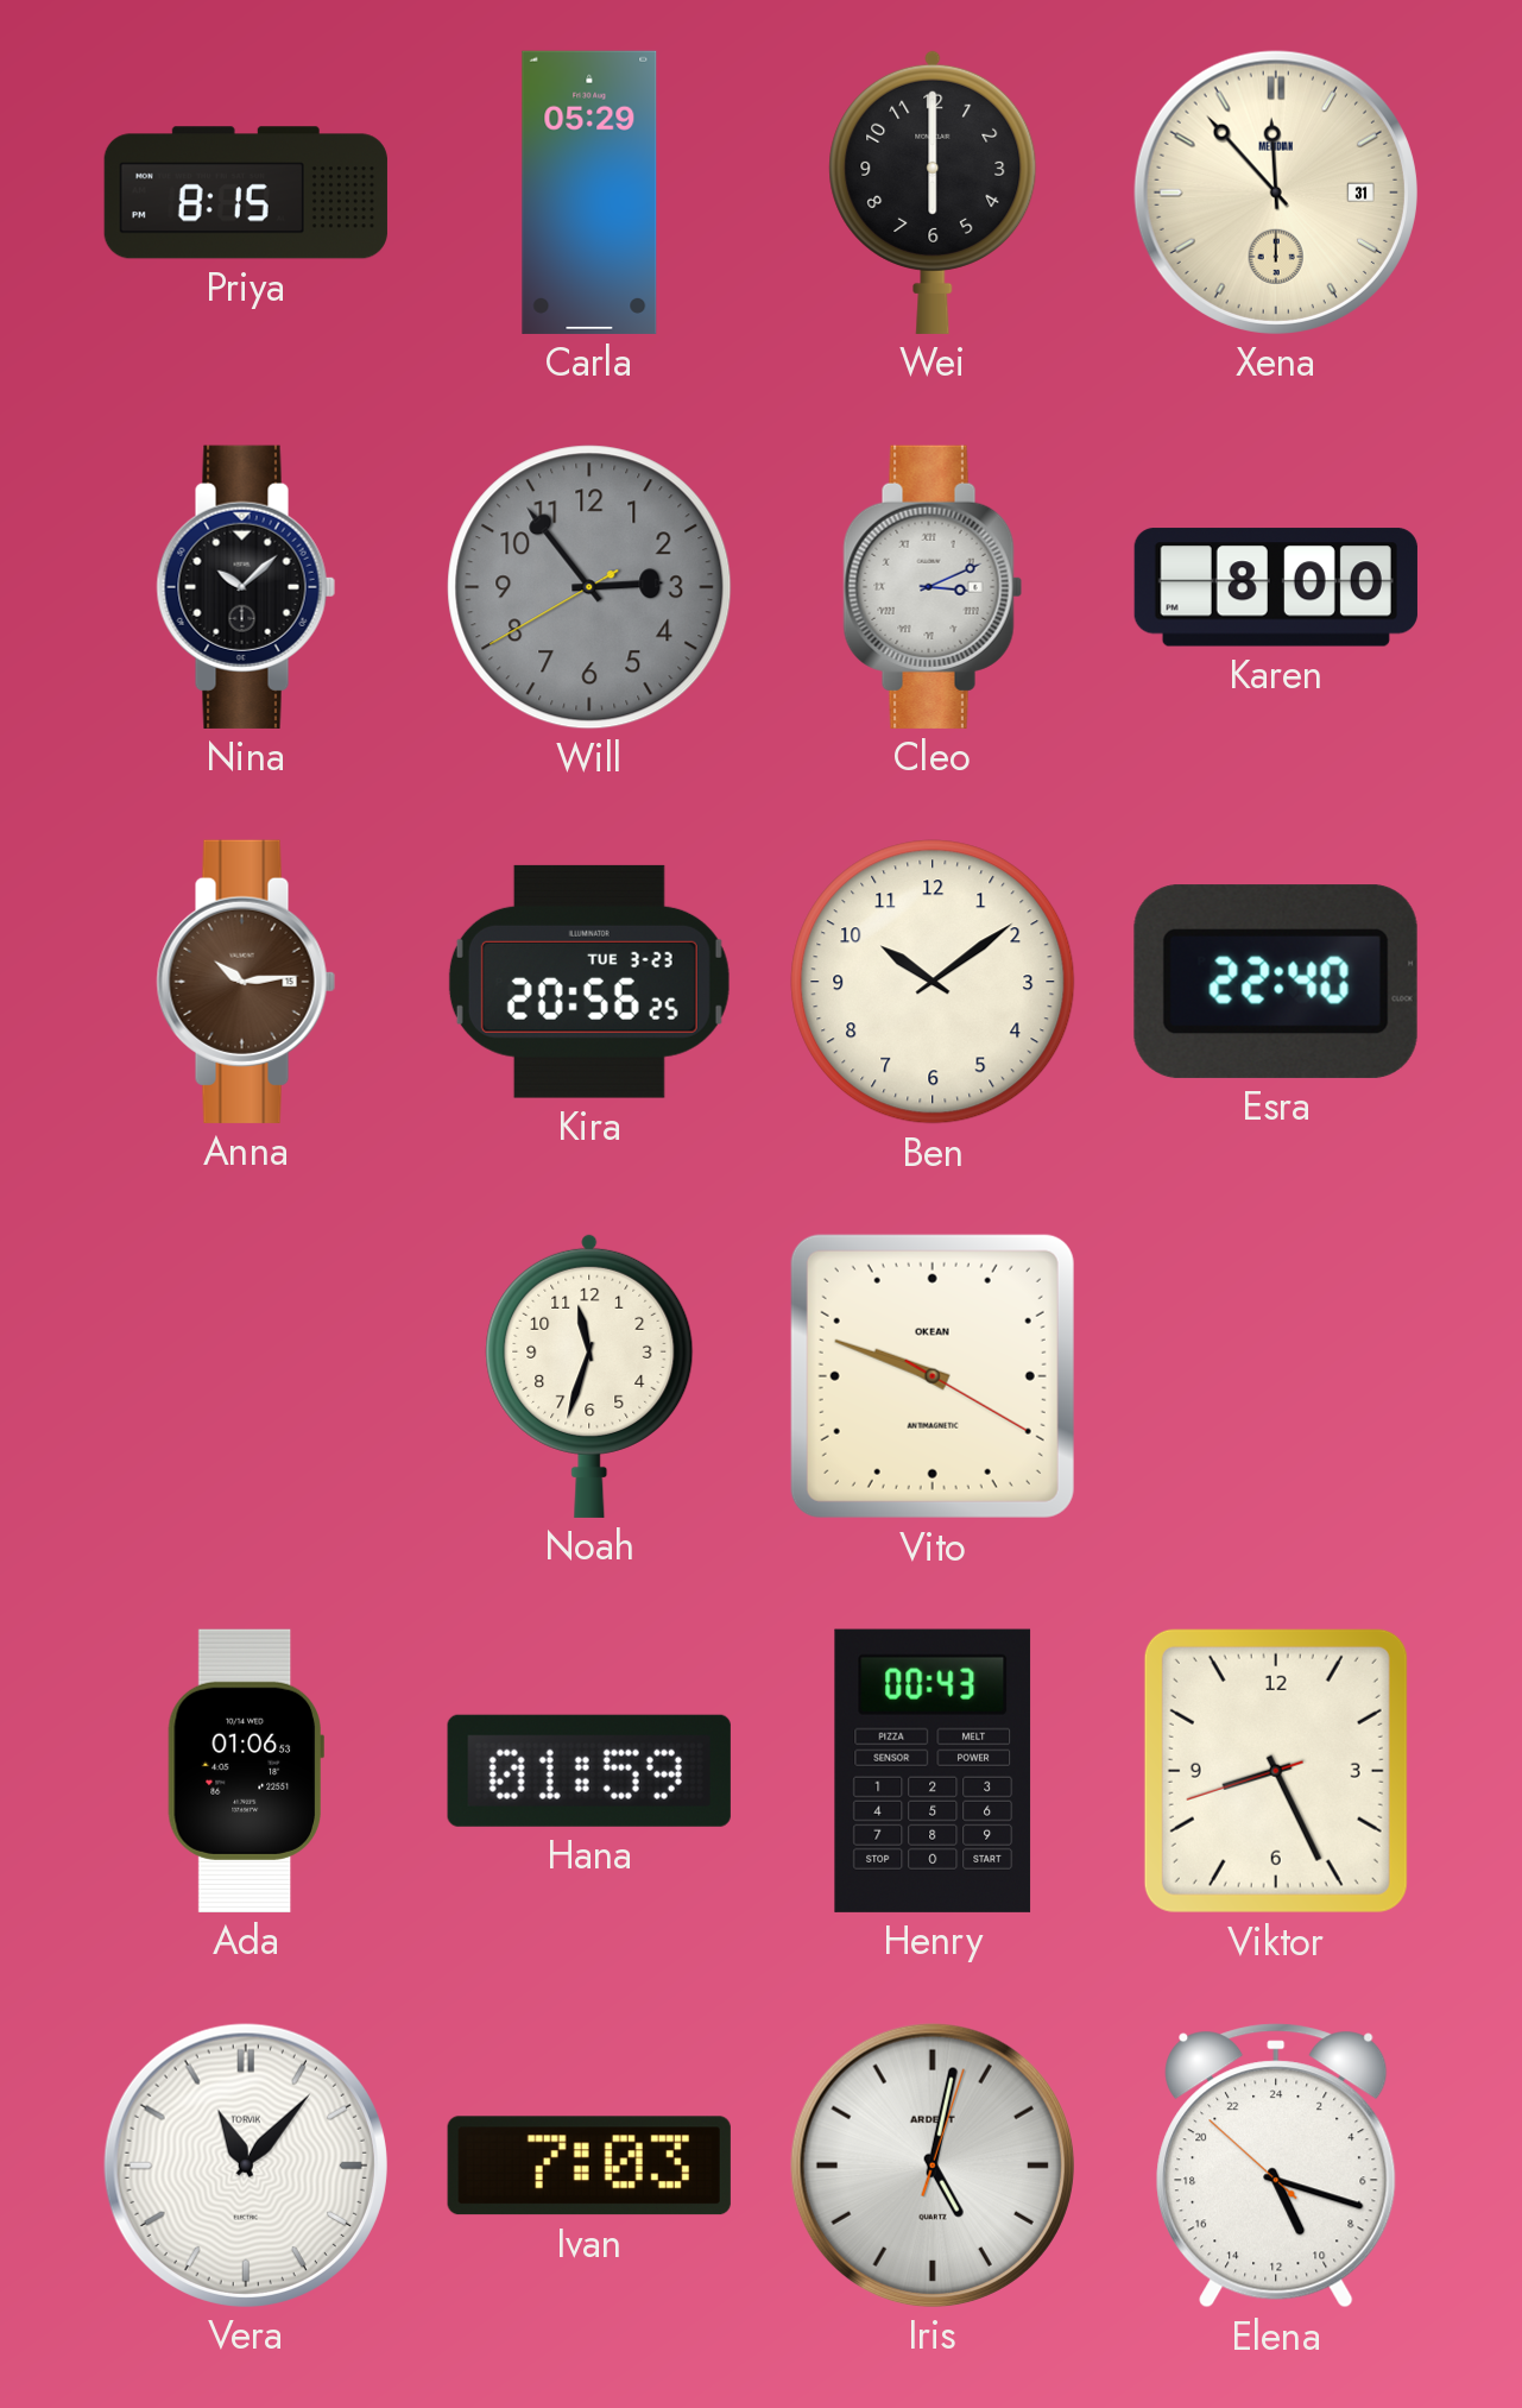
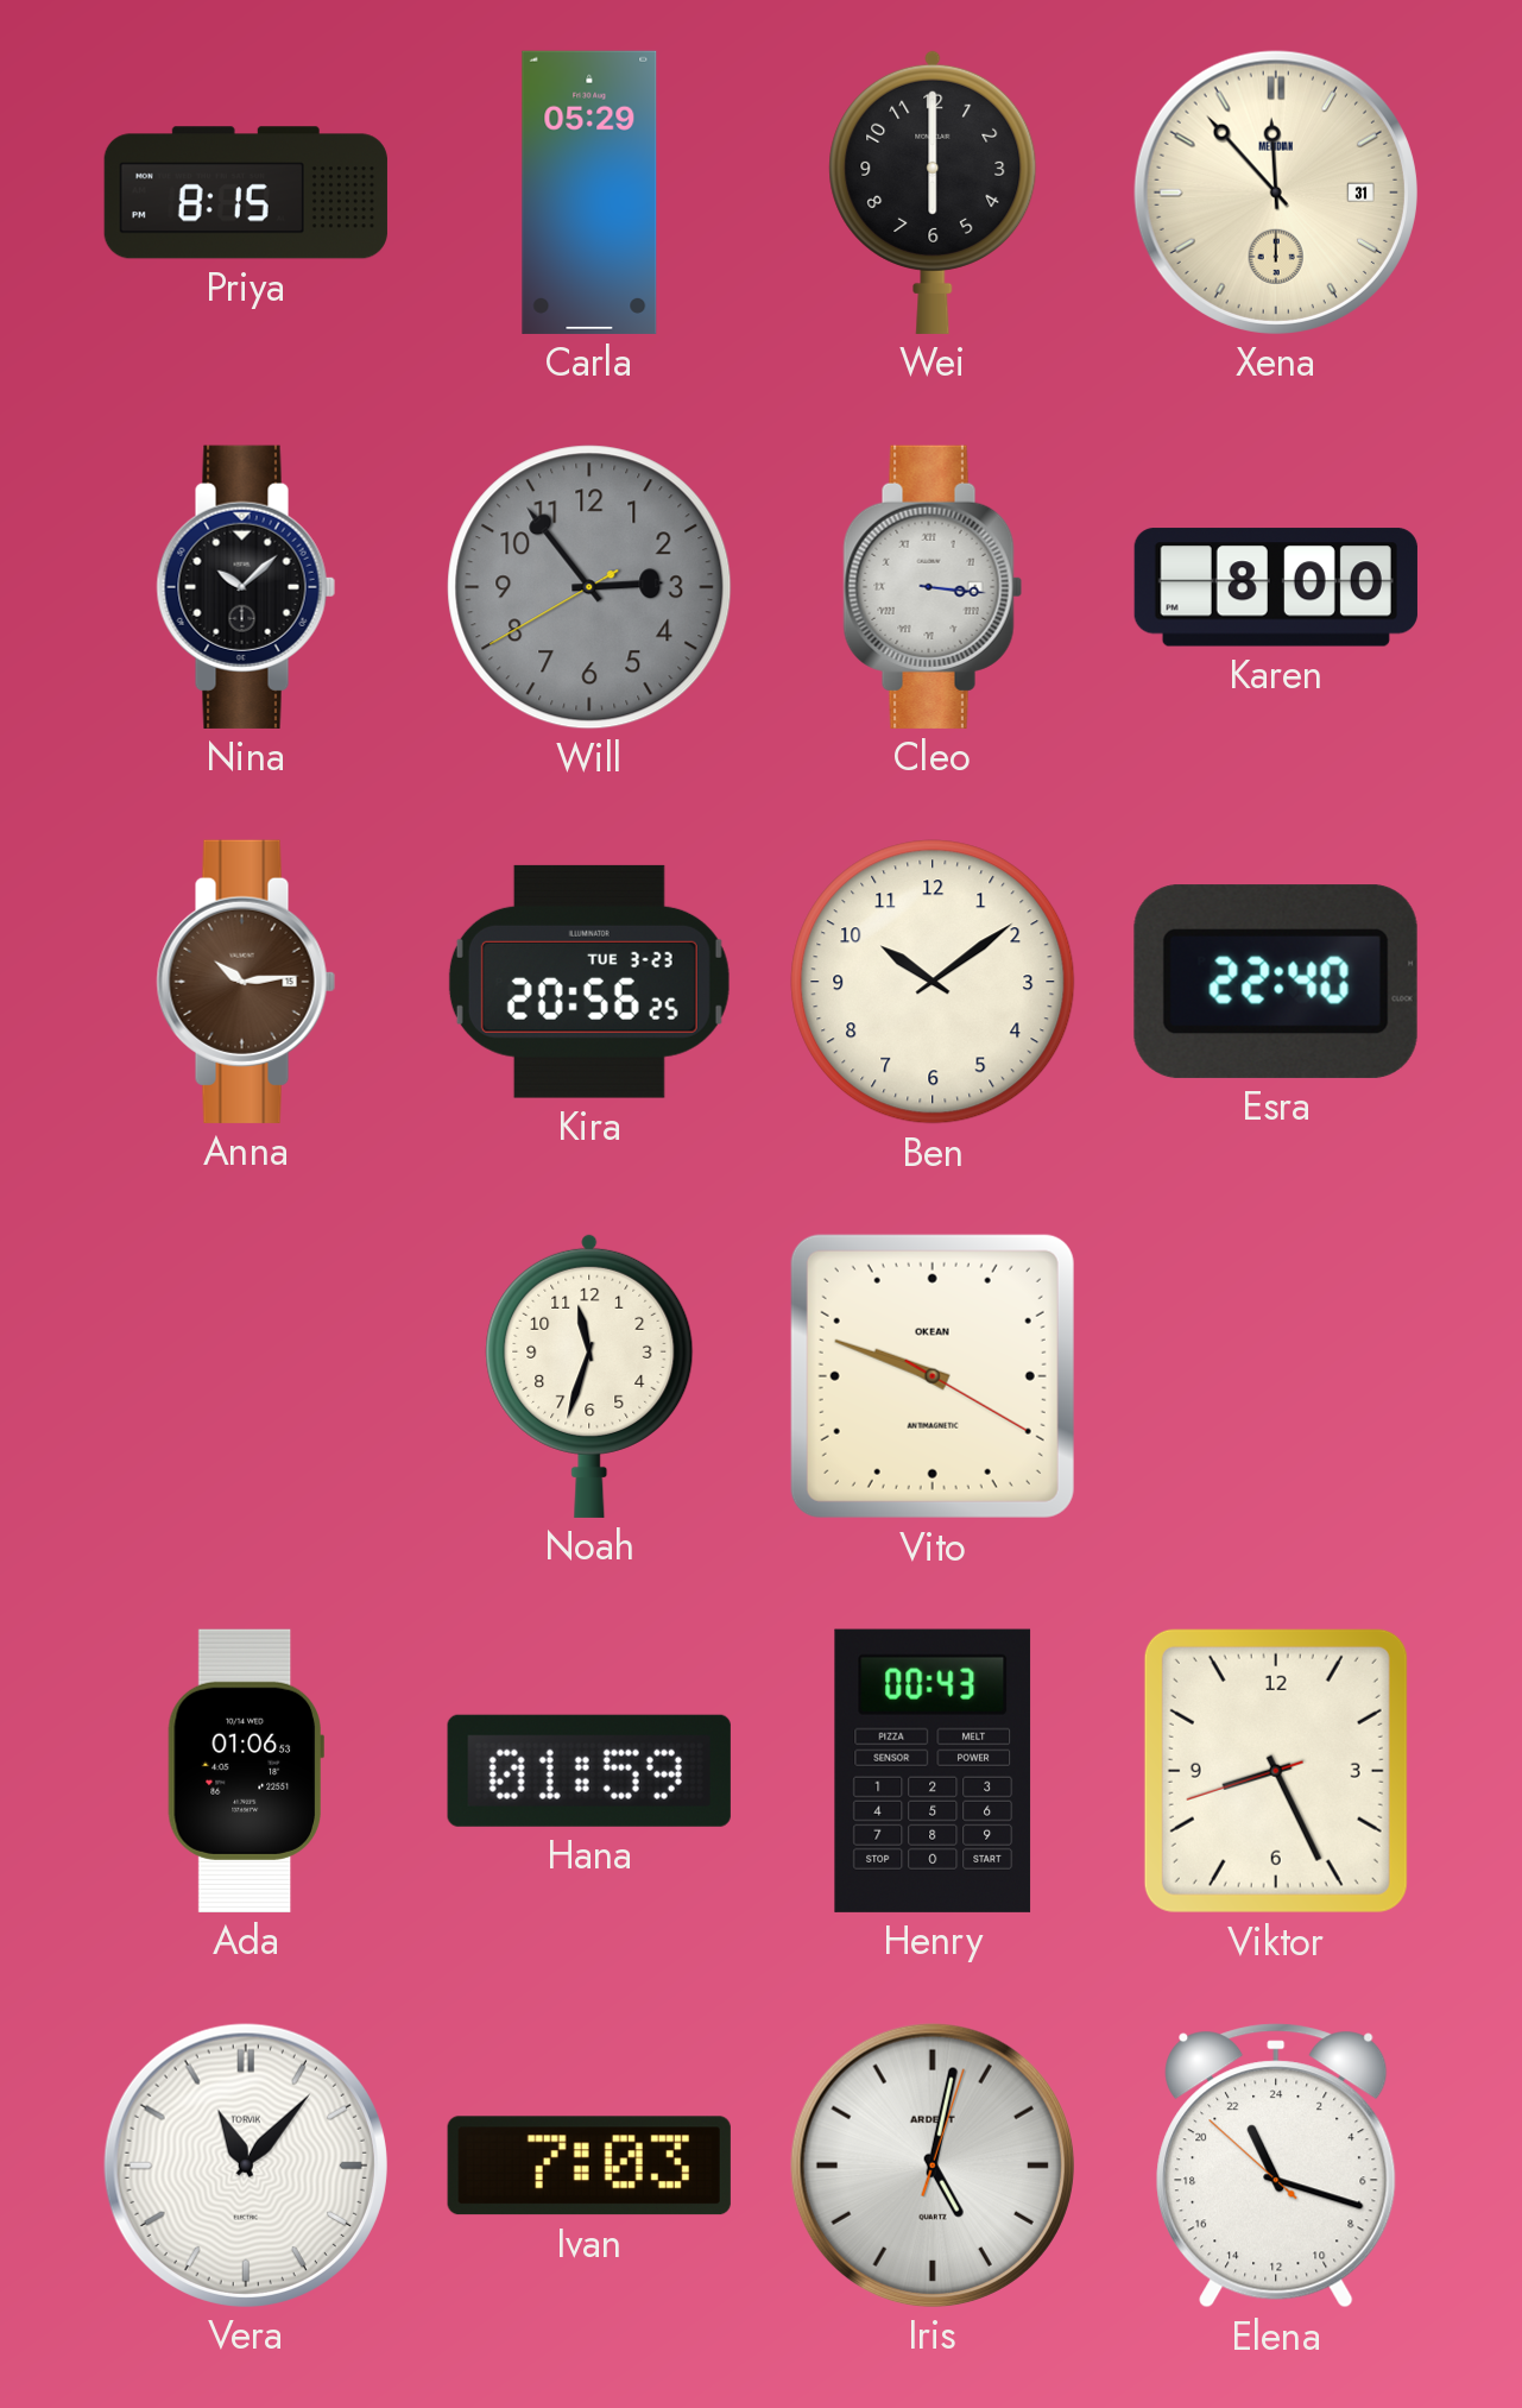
Cleo: 3:11 -> 3:16 (933, 587)
Elena: 10:17 -> 22:17 (1276, 2166)
